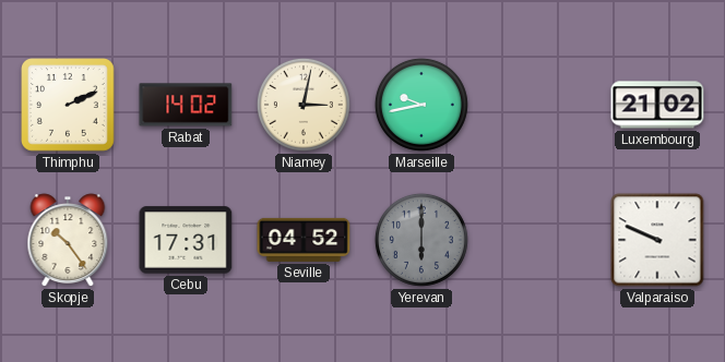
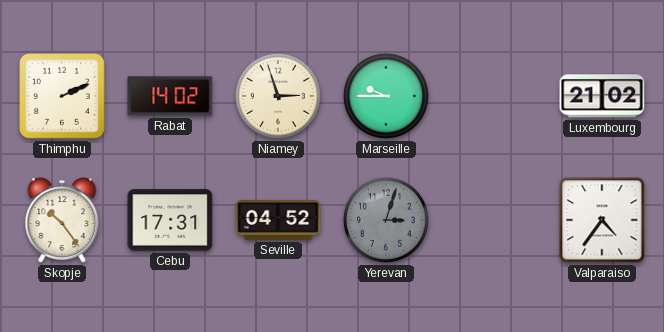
Niamey: 3:02 -> 2:57 (278, 96)
Marseille: 9:43 -> 9:45 (386, 96)
Yerevan: 6:00 -> 3:03 (386, 220)
Valparaiso: 9:49 -> 4:36 (602, 220)
